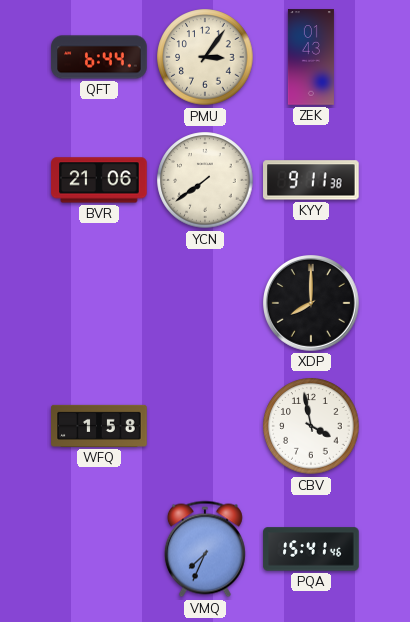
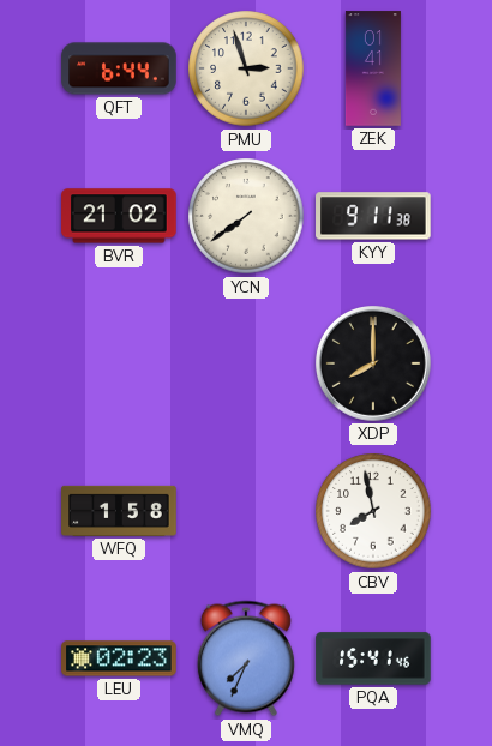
PMU: 3:06 -> 2:57 (246, 68)
ZEK: 01:43 -> 01:41 (373, 68)
BVR: 21:06 -> 21:02 (119, 216)
CBV: 3:58 -> 7:58 (373, 511)
LEU: none -> 02:23 (119, 658)
